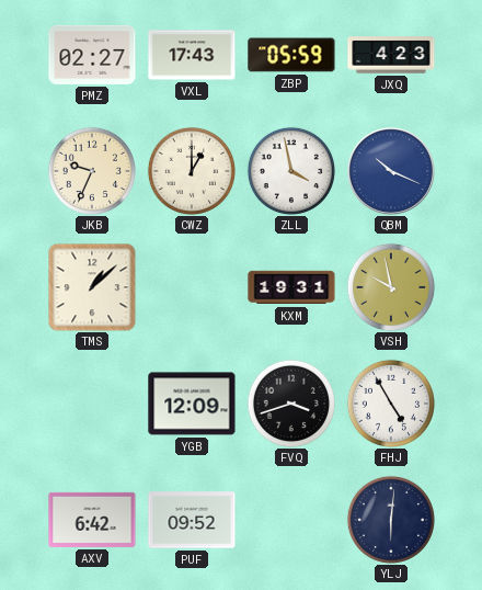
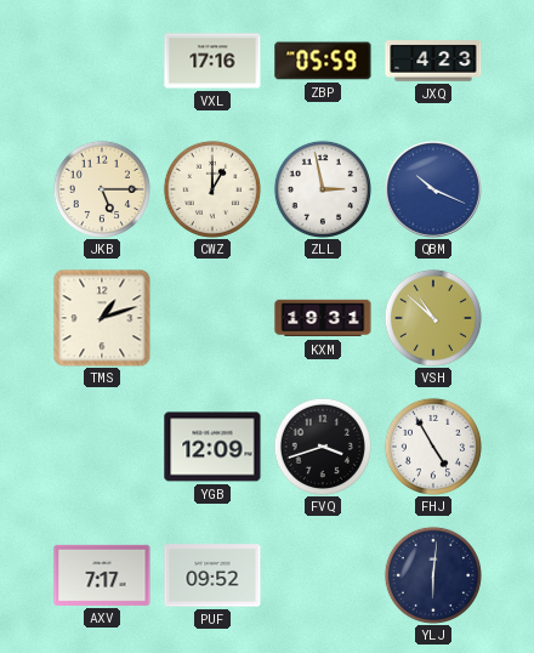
PMZ: 02:27 -> none (92, 55)
VXL: 17:43 -> 17:16 (212, 61)
JKB: 9:34 -> 5:15 (102, 189)
ZLL: 3:58 -> 2:58 (323, 189)
TMS: 1:08 -> 1:12 (102, 318)
VSH: 9:58 -> 10:52 (433, 318)
AXV: 6:42 -> 7:17 (102, 575)
